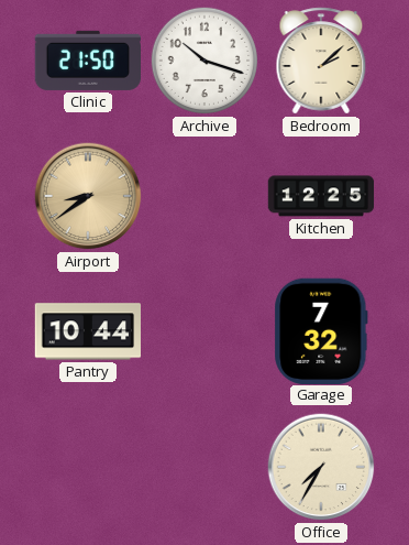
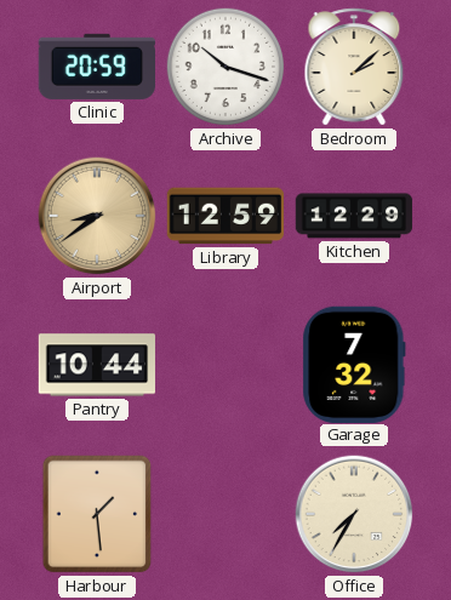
Clinic: 21:50 -> 20:59 (96, 67)
Library: none -> 12:59 (225, 216)
Kitchen: 12:25 -> 12:29 (354, 216)
Harbour: none -> 1:29 (97, 514)
